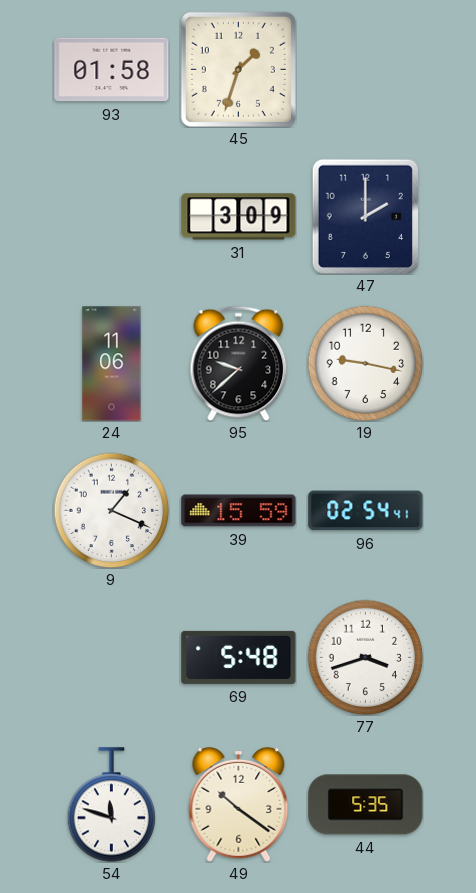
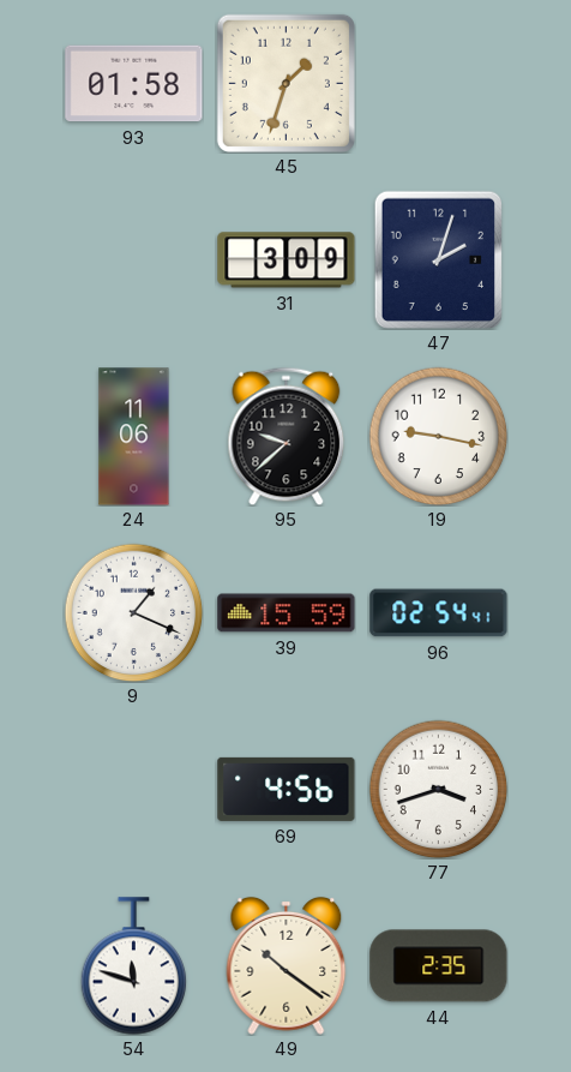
47: 2:00 -> 2:03 (438, 259)
69: 5:48 -> 4:56 (287, 789)
44: 5:35 -> 2:35 (439, 966)
